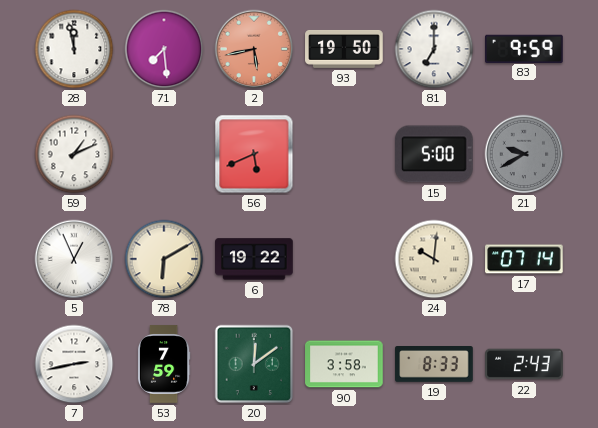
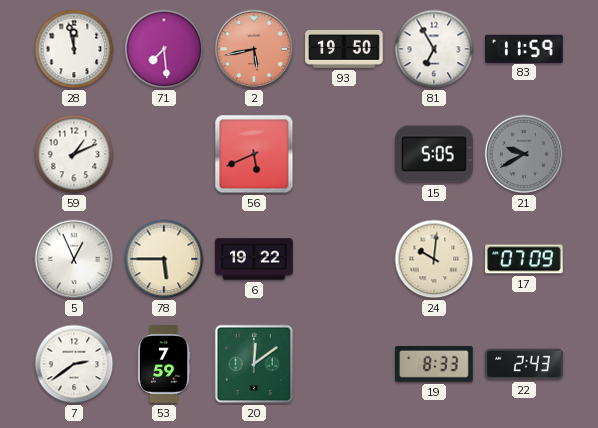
81: 7:00 -> 6:55 (434, 49)
83: 9:59 -> 11:59 (525, 48)
15: 5:00 -> 5:05 (435, 154)
78: 6:10 -> 5:45 (164, 259)
17: 07:14 -> 07:09 (524, 259)
7: 2:43 -> 2:39 (74, 364)
90: 3:58 -> none (344, 364)
